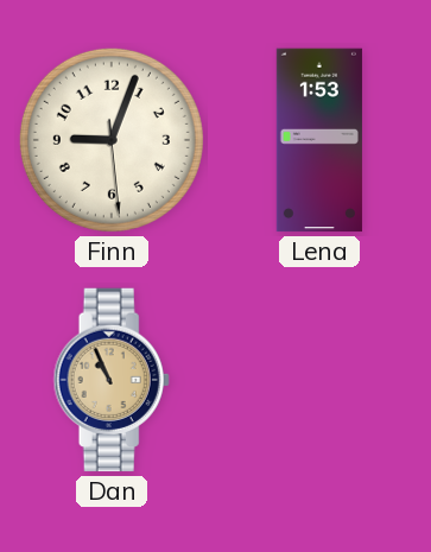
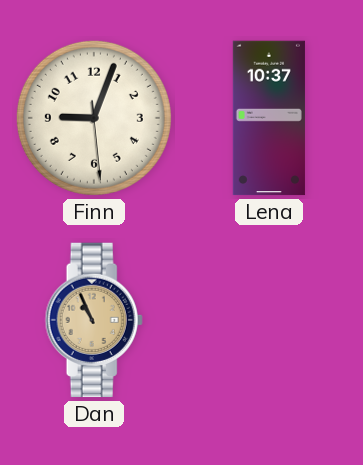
Lena: 1:53 -> 10:37 (269, 118)
